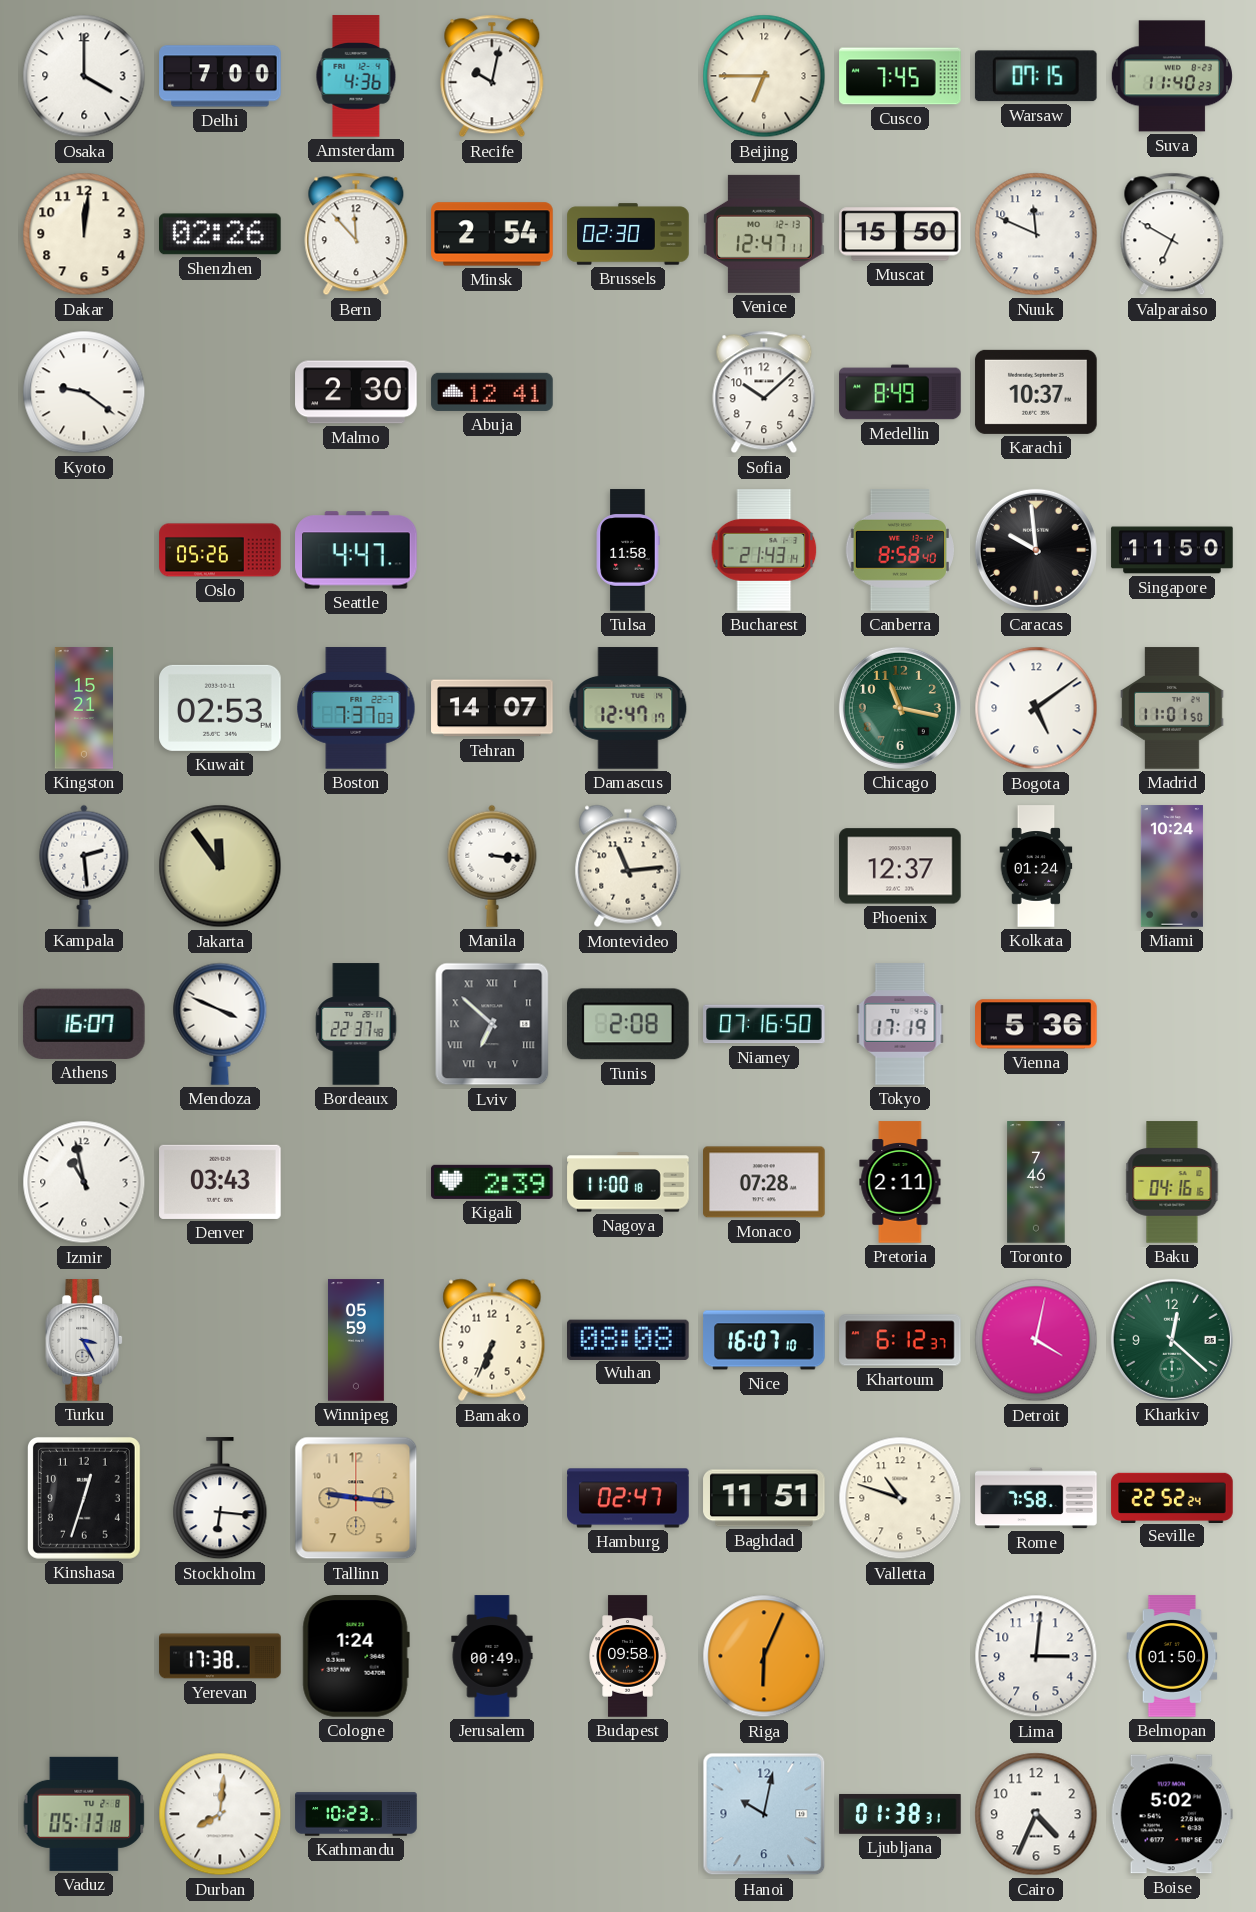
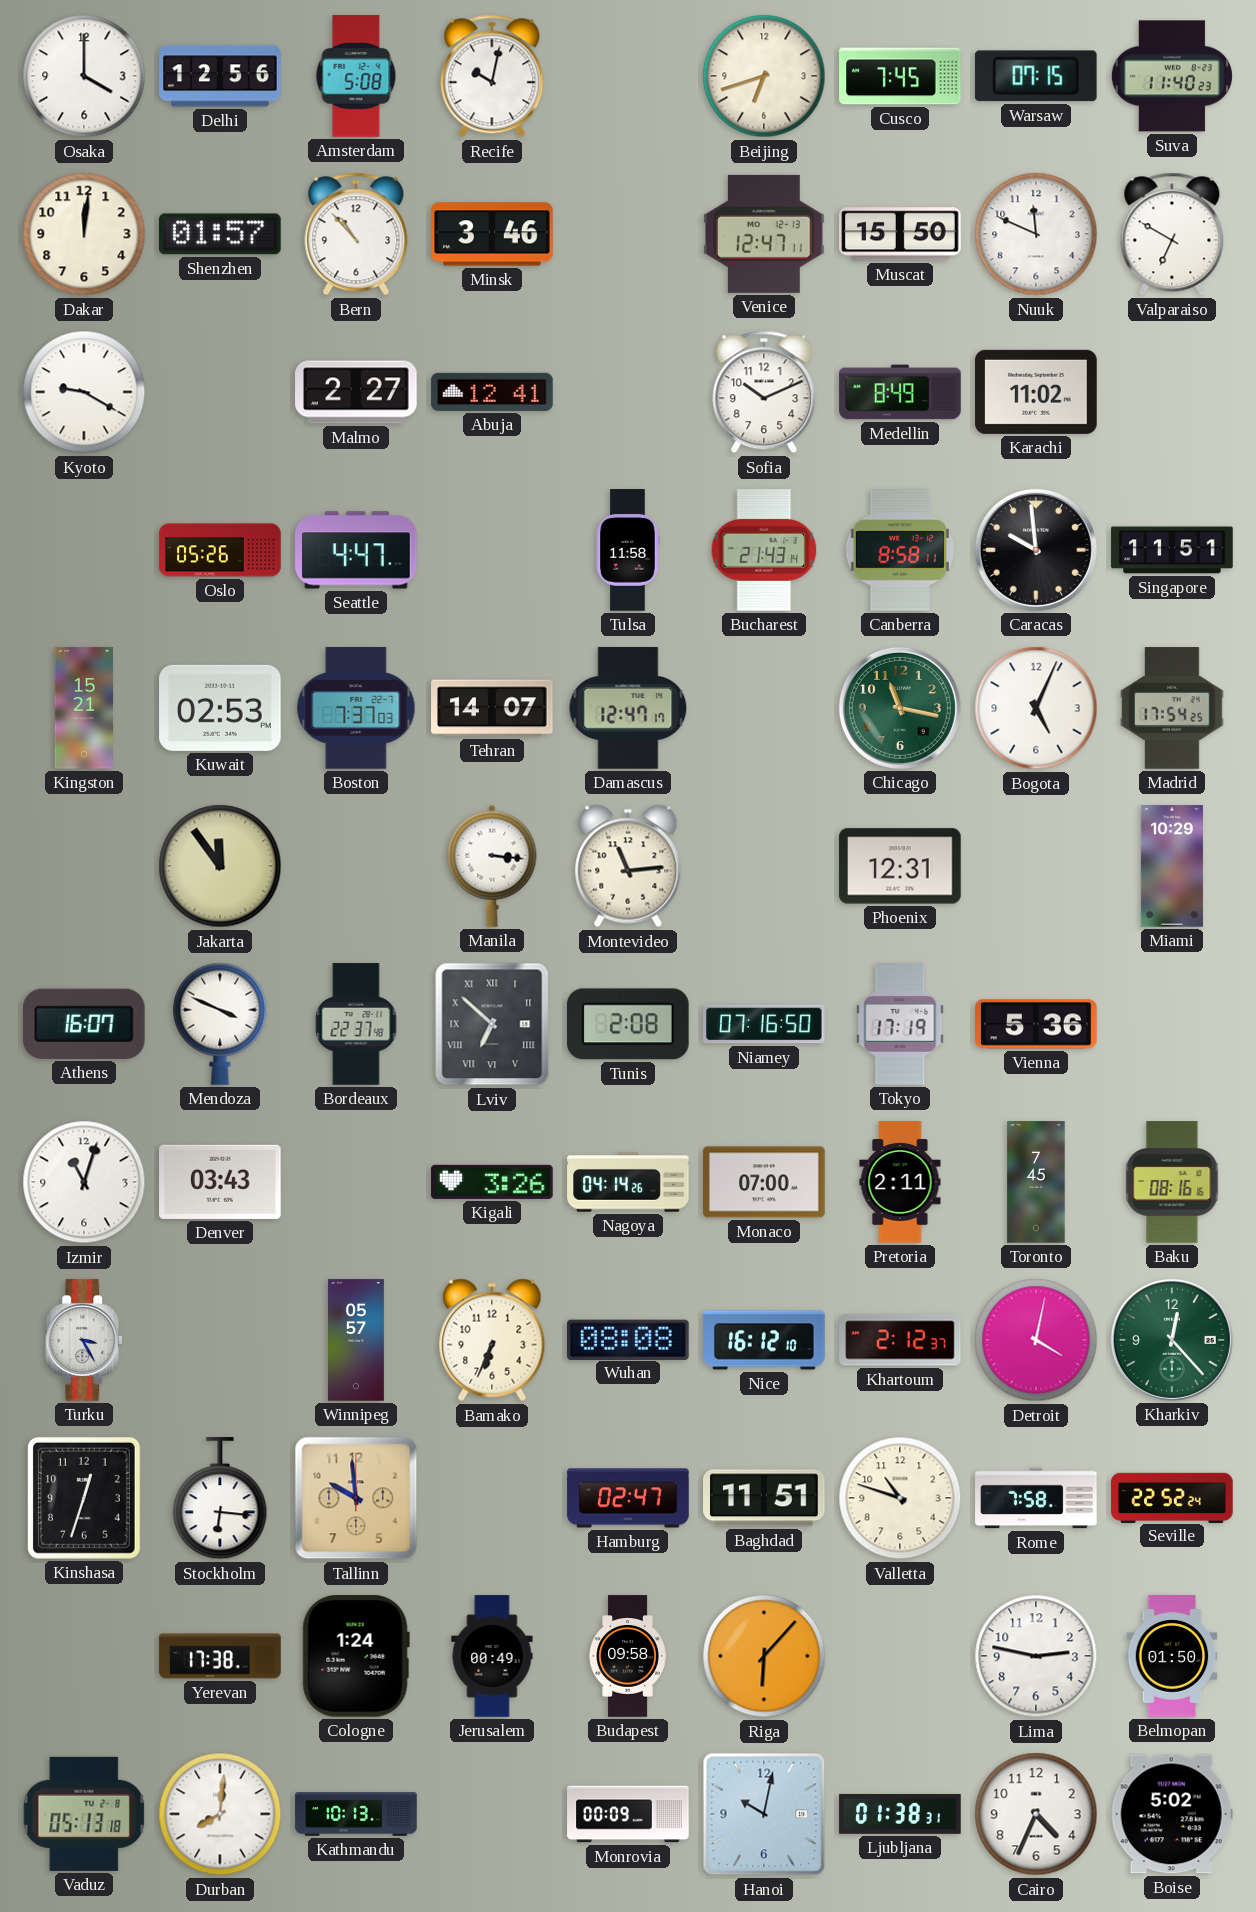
Delhi: 7:00 -> 12:56 (220, 76)
Amsterdam: 4:36 -> 5:08 (356, 76)
Beijing: 6:45 -> 6:42 (764, 76)
Shenzhen: 02:26 -> 01:57 (221, 234)
Bern: 11:53 -> 10:53 (356, 234)
Minsk: 2:54 -> 3:46 (492, 234)
Brussels: 02:30 -> none (628, 234)
Kyoto: 9:21 -> 9:20 (84, 392)
Malmo: 2:30 -> 2:27 (356, 392)
Sofia: 10:08 -> 10:11 (764, 392)
Karachi: 10:37 -> 11:02 (1036, 392)
Canberra: 8:58:40 -> 8:58:11 (900, 550)
Singapore: 11:50 -> 11:51 (1172, 550)
Bogota: 5:09 -> 5:04 (1036, 708)
Madrid: 11:01 -> 17:54 (1172, 708)
Kampala: 2:29 -> none (84, 866)
Phoenix: 12:37 -> 12:31 (900, 866)
Kolkata: 01:24 -> none (1036, 866)
Miami: 10:24 -> 10:29 (1172, 866)
Izmir: 10:58 -> 11:03 (84, 1182)
Kigali: 2:39 -> 3:26 (492, 1182)
Nagoya: 11:00 -> 04:14 (628, 1182)
Monaco: 07:28 -> 07:00 (764, 1182)
Toronto: 7:46 -> 7:45 (1036, 1182)
Baku: 04:16 -> 08:16 (1172, 1182)
Winnipeg: 05:59 -> 05:57 (356, 1340)
Nice: 16:07 -> 16:12 (764, 1340)
Khartoum: 6:12 -> 2:12 (900, 1340)
Kharkiv: 12:22 -> 12:23 (1172, 1340)
Tallinn: 9:16 -> 9:59 (356, 1498)
Riga: 6:04 -> 6:07 (764, 1656)
Lima: 3:01 -> 2:47 (1036, 1656)
Kathmandu: 10:23 -> 10:13 (356, 1814)
Monrovia: none -> 00:09 (628, 1814)
